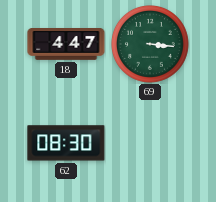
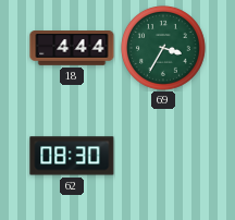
18: 4:47 -> 4:44 (72, 49)
69: 3:16 -> 3:35 (164, 49)
